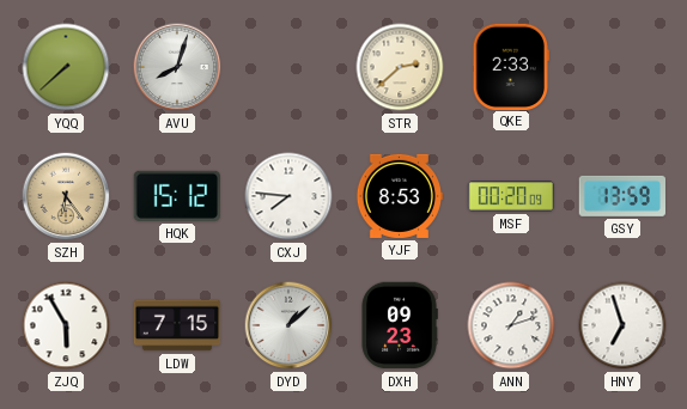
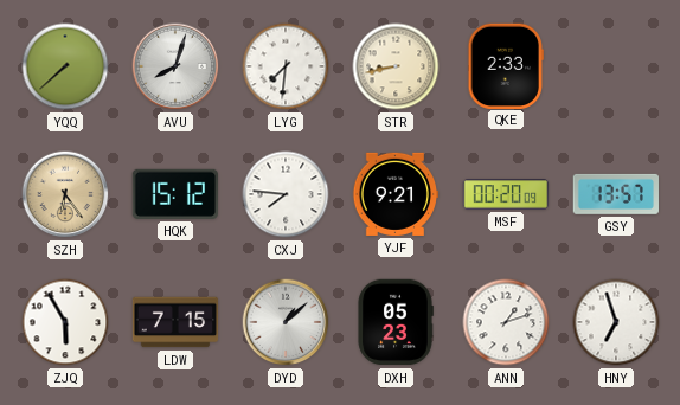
LYG: none -> 7:31 (286, 66)
STR: 2:38 -> 8:43 (396, 66)
YJF: 8:53 -> 9:21 (396, 194)
GSY: 13:59 -> 13:57 (615, 194)
DXH: 09:23 -> 05:23 (396, 322)
